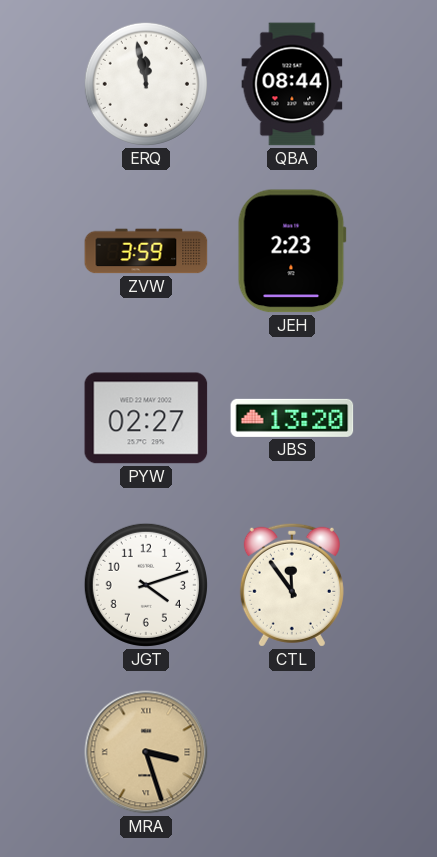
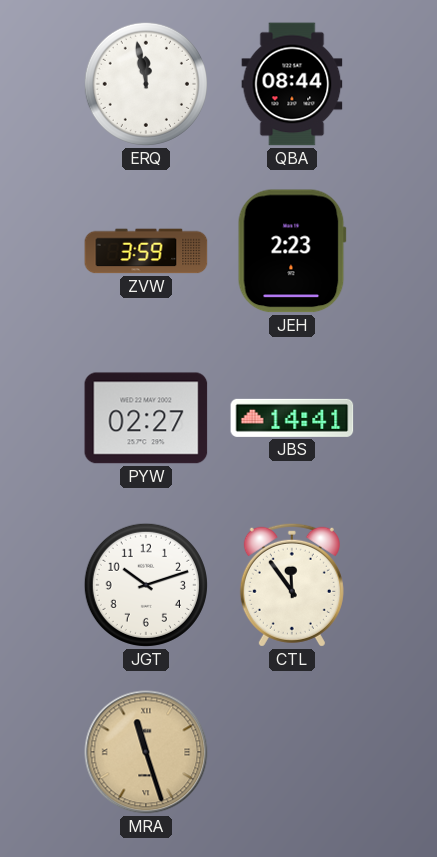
JBS: 13:20 -> 14:41 (292, 418)
JGT: 4:12 -> 10:12 (146, 585)
MRA: 3:27 -> 11:27 (146, 752)
